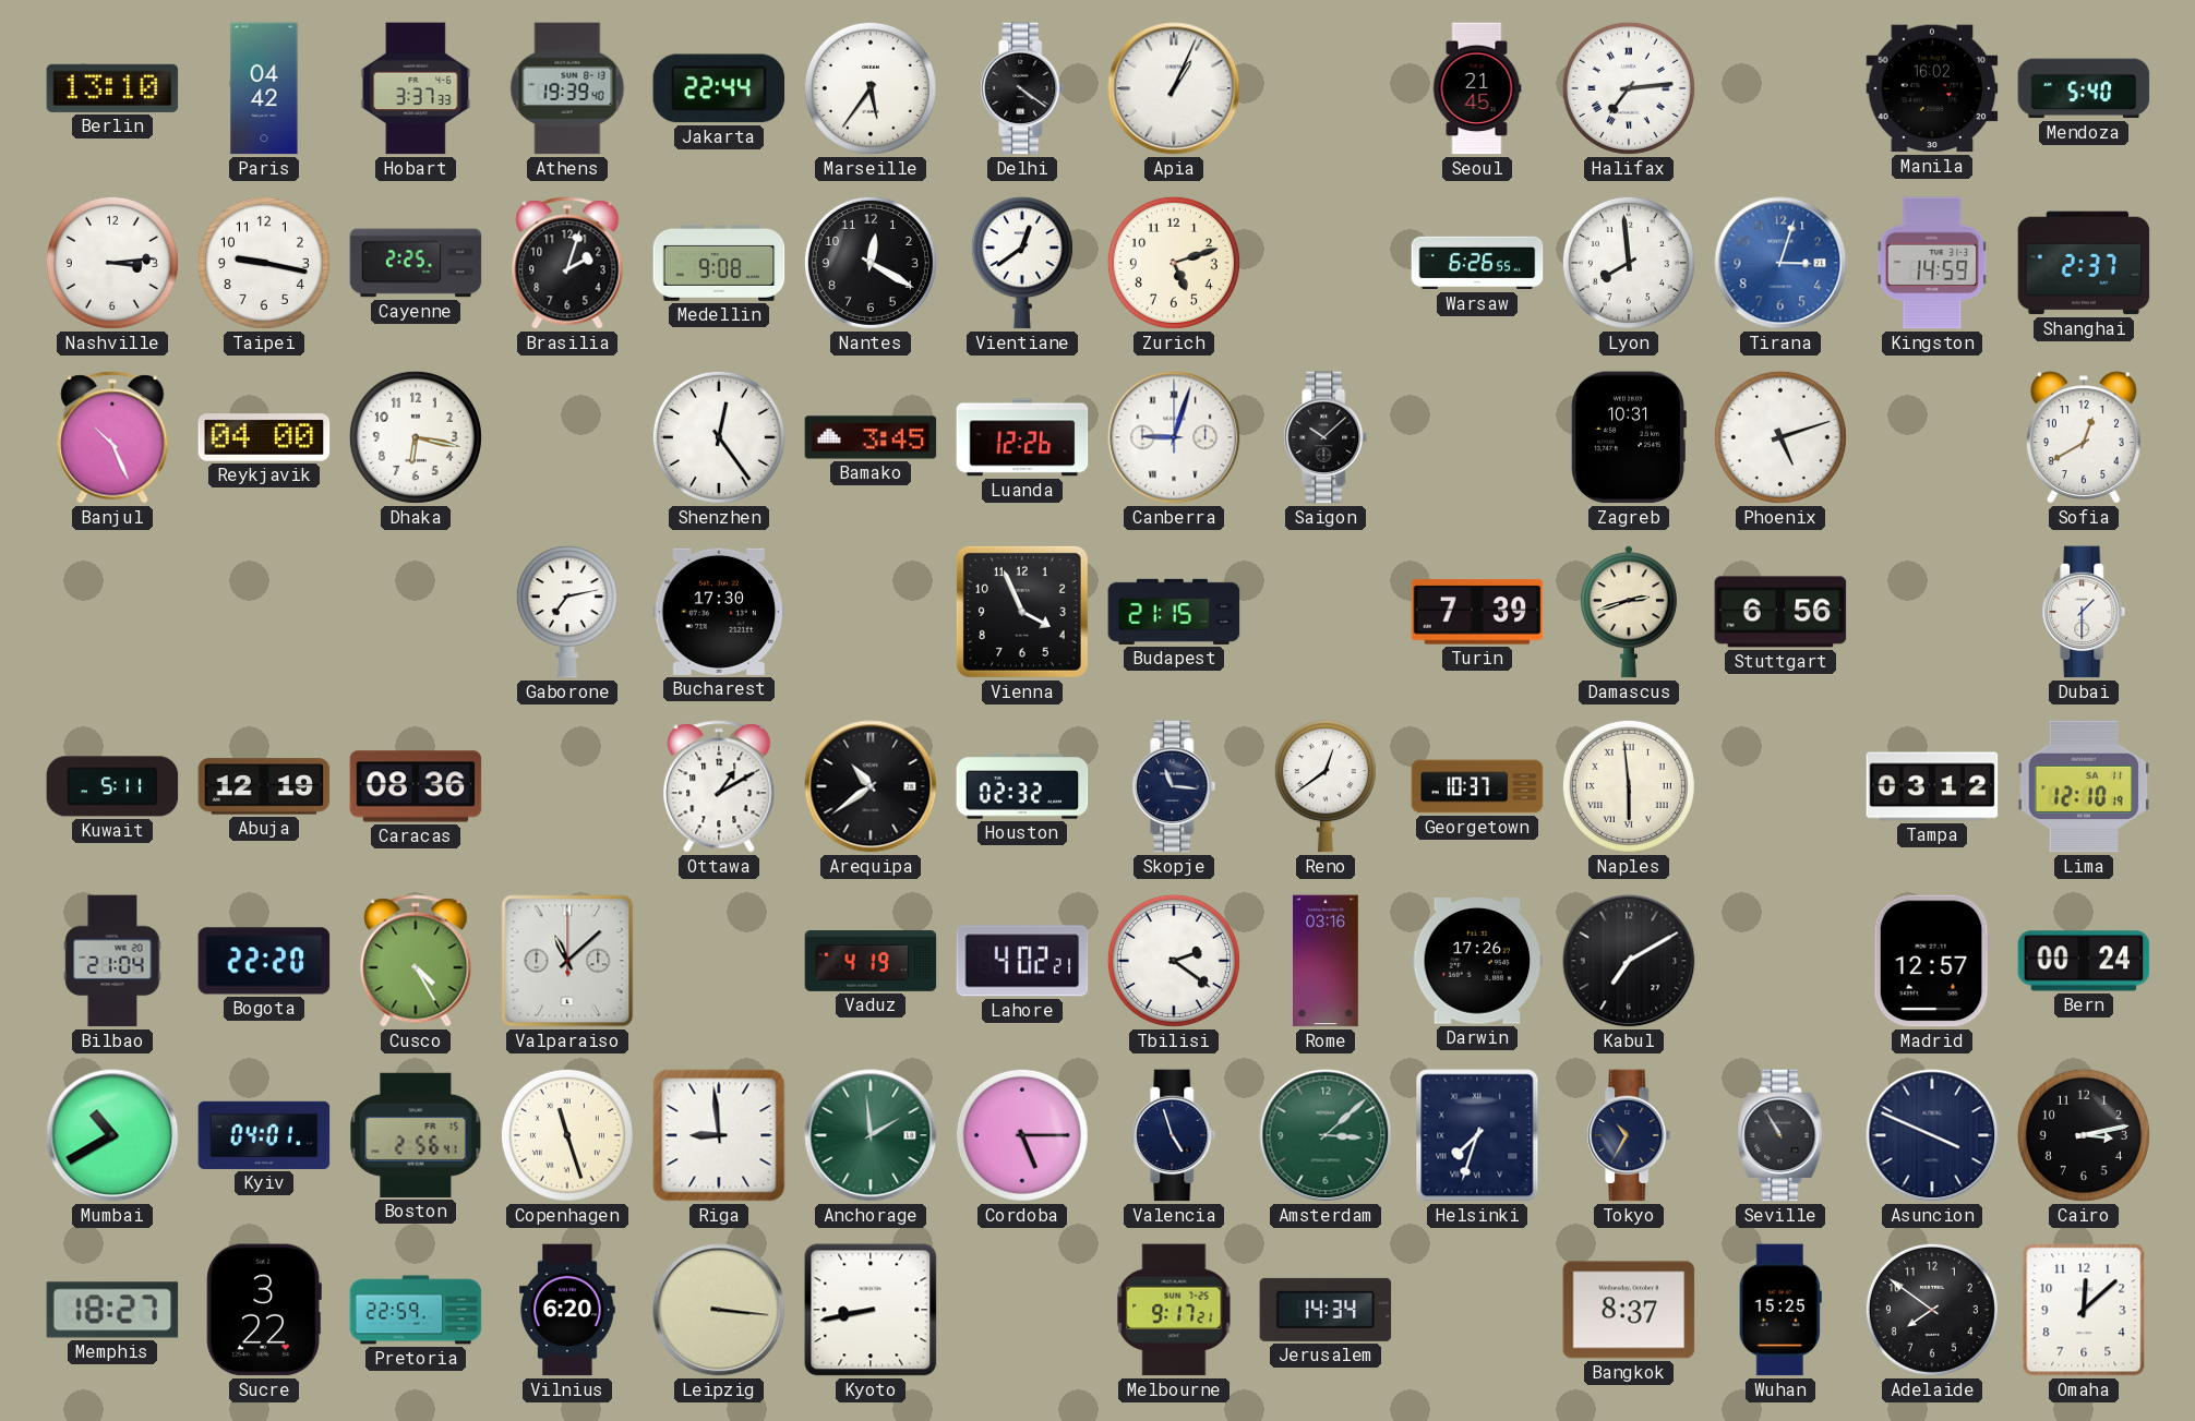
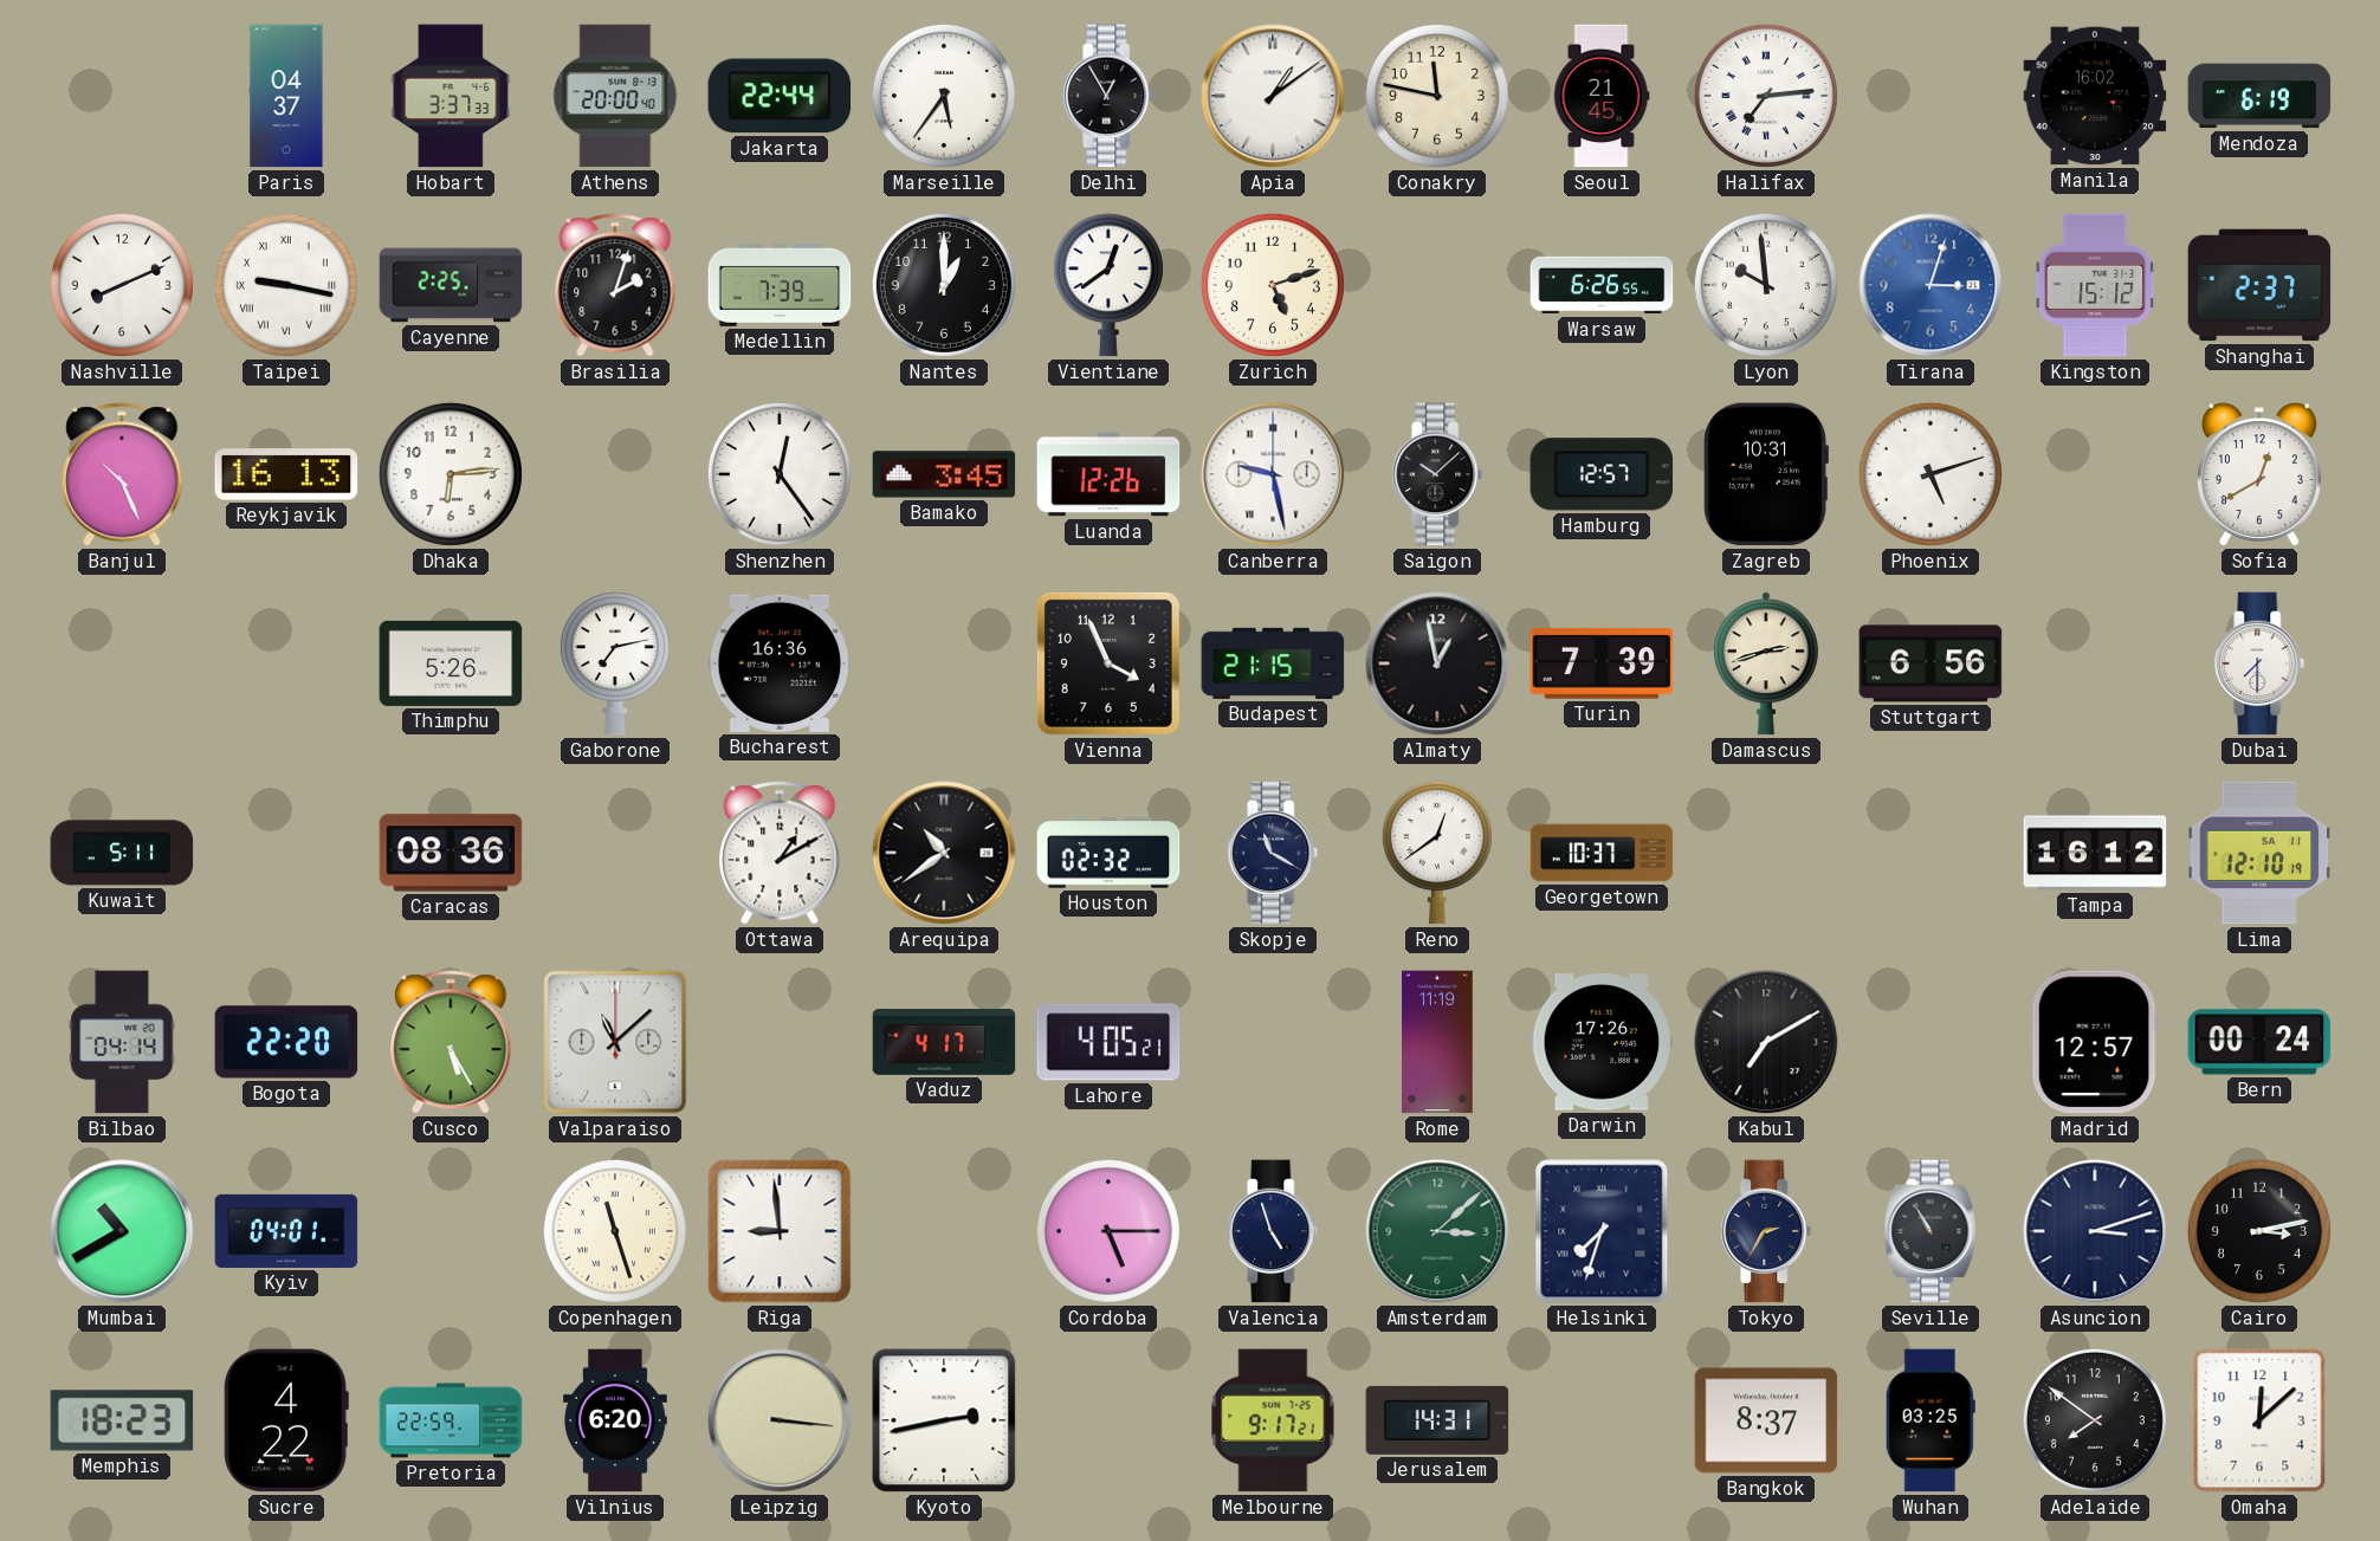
Berlin: 13:10 -> none (112, 88)
Paris: 04:42 -> 04:37 (286, 96)
Athens: 19:39 -> 20:00 (615, 96)
Delhi: 4:21 -> 12:55 (1108, 96)
Apia: 1:04 -> 1:09 (1273, 96)
Conakry: none -> 11:47 (1437, 96)
Mendoza: 5:40 -> 6:19 (2259, 96)
Nashville: 3:14 -> 8:11 (122, 285)
Taipei numerals: Arabic -> Roman (286, 285)
Medellin: 9:08 -> 7:39 (780, 285)
Nantes: 12:20 -> 1:00 (944, 285)
Lyon: 7:59 -> 9:59 (1766, 285)
Kingston: 14:59 -> 15:12 (2095, 285)
Reykjavik: 04:00 -> 16:13 (286, 474)
Dhaka: 6:17 -> 6:14 (451, 474)
Canberra: 9:03 -> 9:28 (1273, 474)
Hamburg: none -> 12:57 (1602, 474)
Thimphu: none -> 5:26 (451, 663)
Bucharest: 17:30 -> 16:36 (780, 663)
Almaty: none -> 12:58 (1437, 663)
Dubai: 1:30 -> 7:30 (2259, 663)
Abuja: 12:19 -> none (264, 786)
Skopje: 11:16 -> 11:20 (1273, 853)
Naples: 5:59 -> none (1629, 786)
Tampa: 03:12 -> 16:12 (2095, 853)
Bilbao: 21:04 -> 04:14 (122, 1042)
Cusco: 4:25 -> 5:25 (451, 1042)
Vaduz: 4:19 -> 4:17 (944, 1043)
Lahore: 4:02 -> 4:05 (1108, 1042)
Tbilisi: 2:21 -> none (1174, 961)
Rome: 03:16 -> 11:19 (1437, 1042)
Boston: 2:56 -> none (416, 1135)
Anchorage: 1:59 -> none (871, 1135)
Tokyo: 10:35 -> 2:35 (1766, 1231)
Asuncion: 3:49 -> 3:12 (2095, 1231)
Memphis: 18:27 -> 18:23 (122, 1420)
Sucre: 3:22 -> 4:22 (286, 1420)
Kyoto: 8:43 -> 2:43 (944, 1420)
Jerusalem: 14:34 -> 14:31 (1437, 1420)
Wuhan: 15:25 -> 03:25 (1930, 1420)
